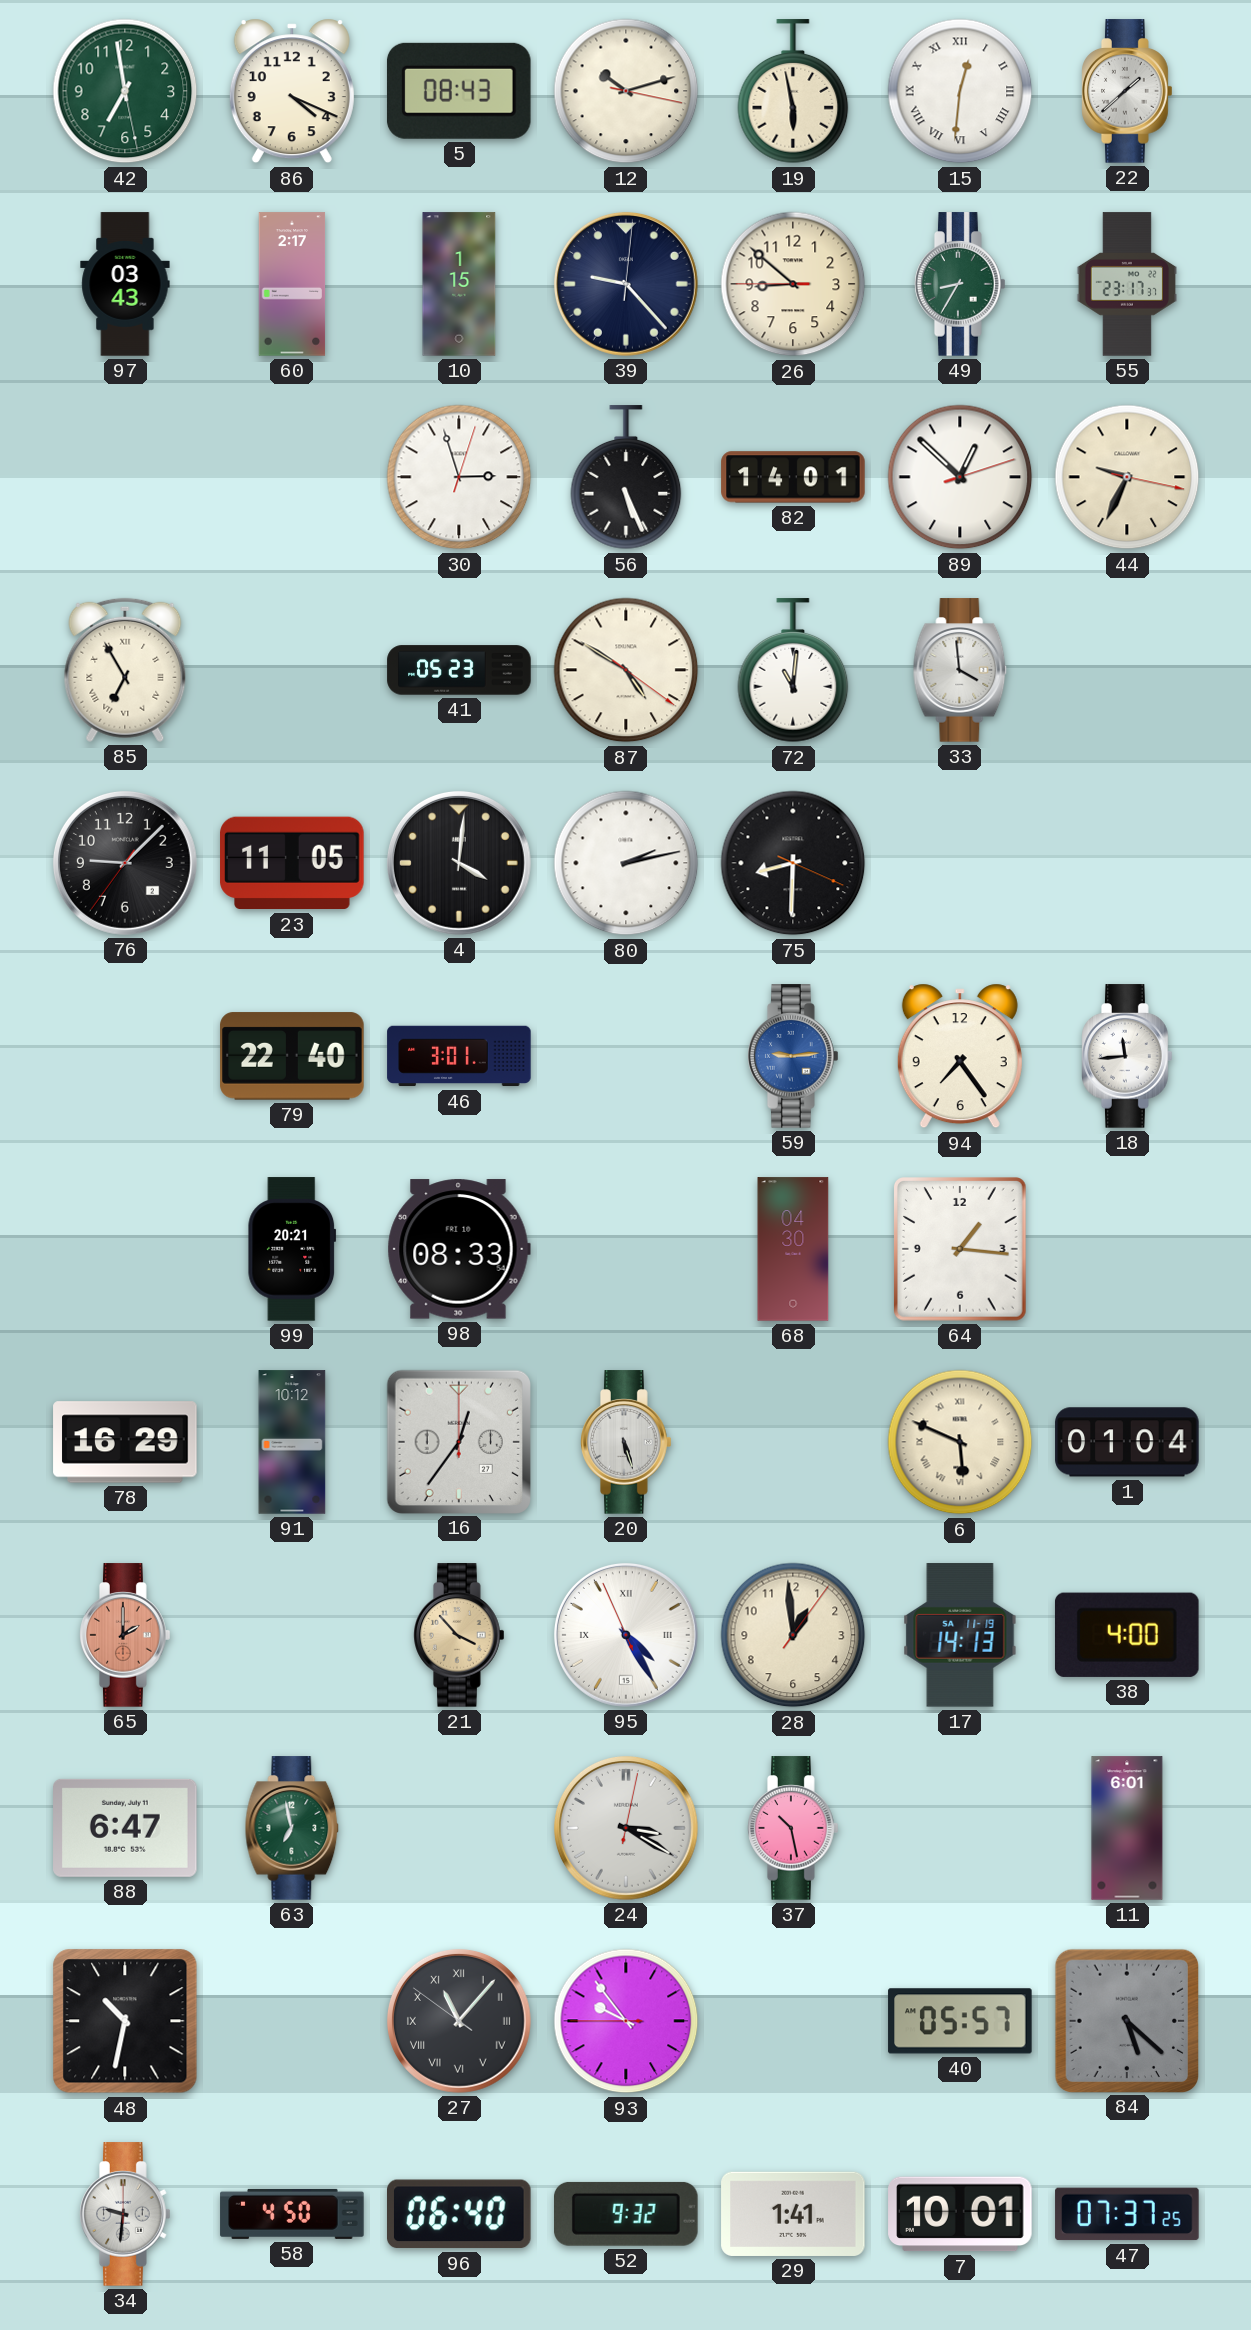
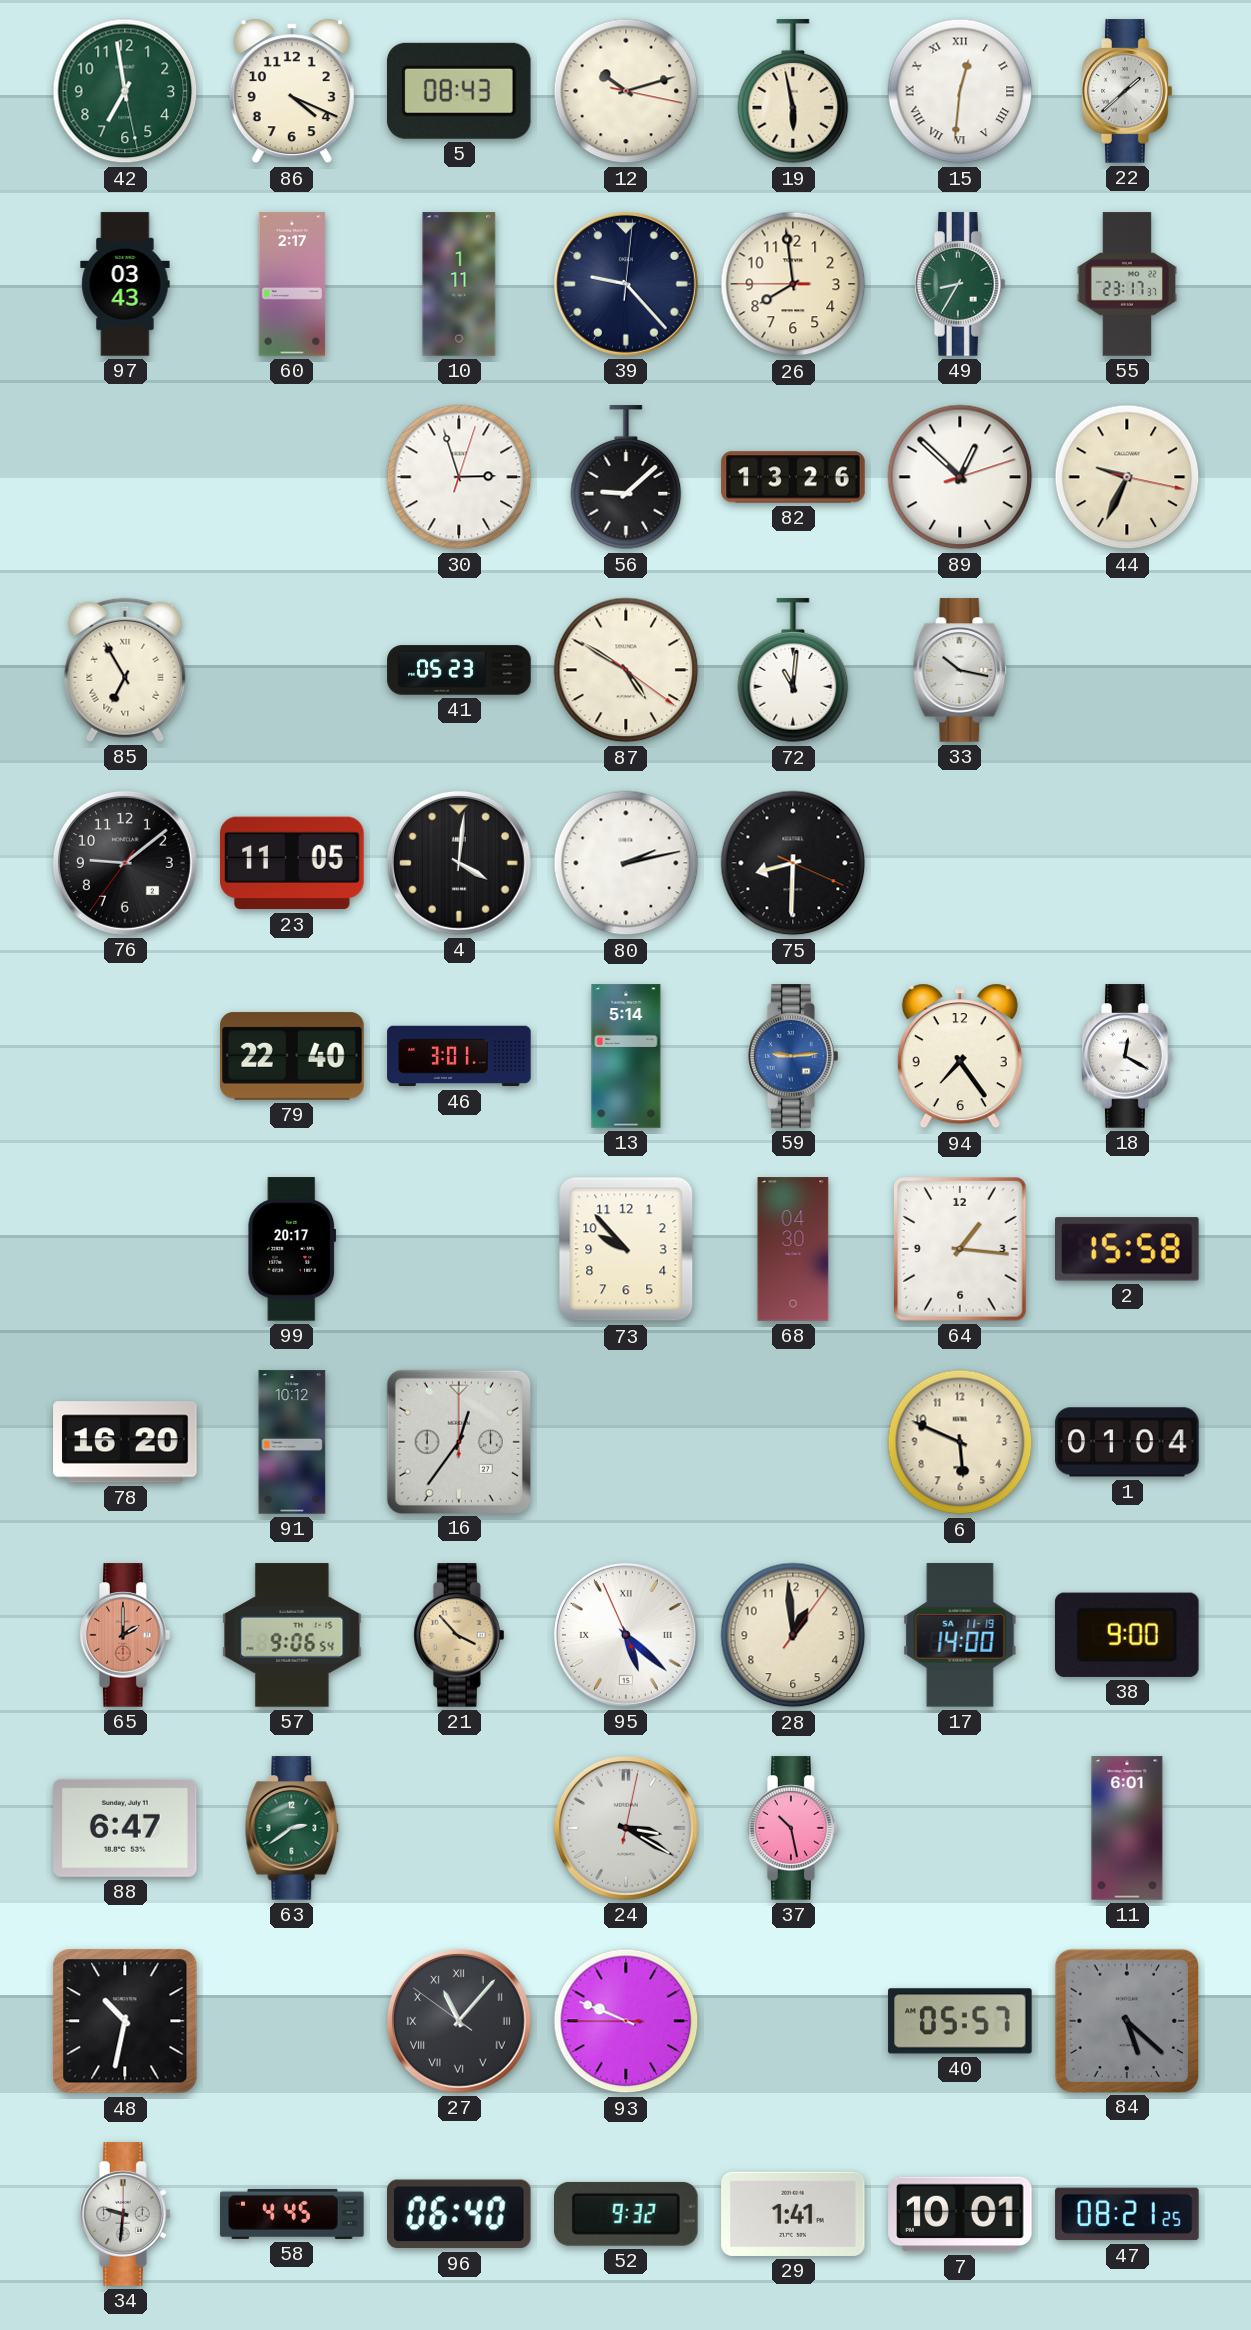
10: 1:15 -> 1:11 (459, 284)
26: 8:51 -> 7:58 (793, 284)
56: 5:26 -> 9:08 (626, 478)
82: 14:01 -> 13:26 (793, 477)
33: 3:59 -> 10:17 (960, 670)
76: 9:07 -> 9:08 (125, 863)
13: none -> 5:14 (626, 1056)
18: 11:44 -> 12:20 (1127, 1056)
99: 20:21 -> 20:17 (292, 1249)
98: 08:33 -> none (459, 1249)
73: none -> 9:53 (626, 1249)
2: none -> 15:58 (1128, 1249)
78: 16:29 -> 16:20 (125, 1442)
20: 5:27 -> none (626, 1442)
6 numerals: Roman -> Arabic (960, 1442)
57: none -> 9:06 (292, 1635)
95: 4:24 -> 5:21 (626, 1635)
17: 14:13 -> 14:00 (960, 1635)
38: 4:00 -> 9:00 (1127, 1635)
63: 6:58 -> 2:39 (292, 1828)
93: 9:53 -> 9:48 (626, 2021)
58: 4:50 -> 4:45 (292, 2214)
47: 07:37 -> 08:21 (1127, 2214)
